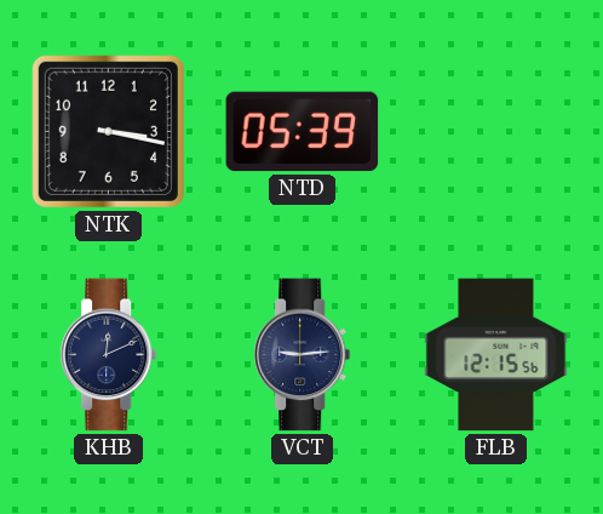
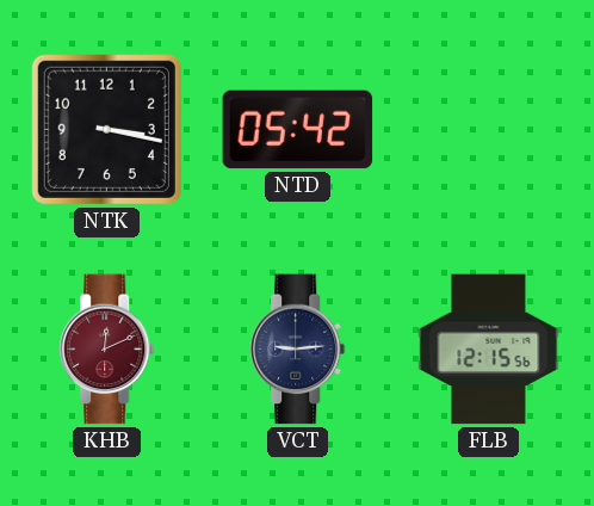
NTD: 05:39 -> 05:42 (298, 130)
KHB dial: navy -> burgundy (107, 350)
